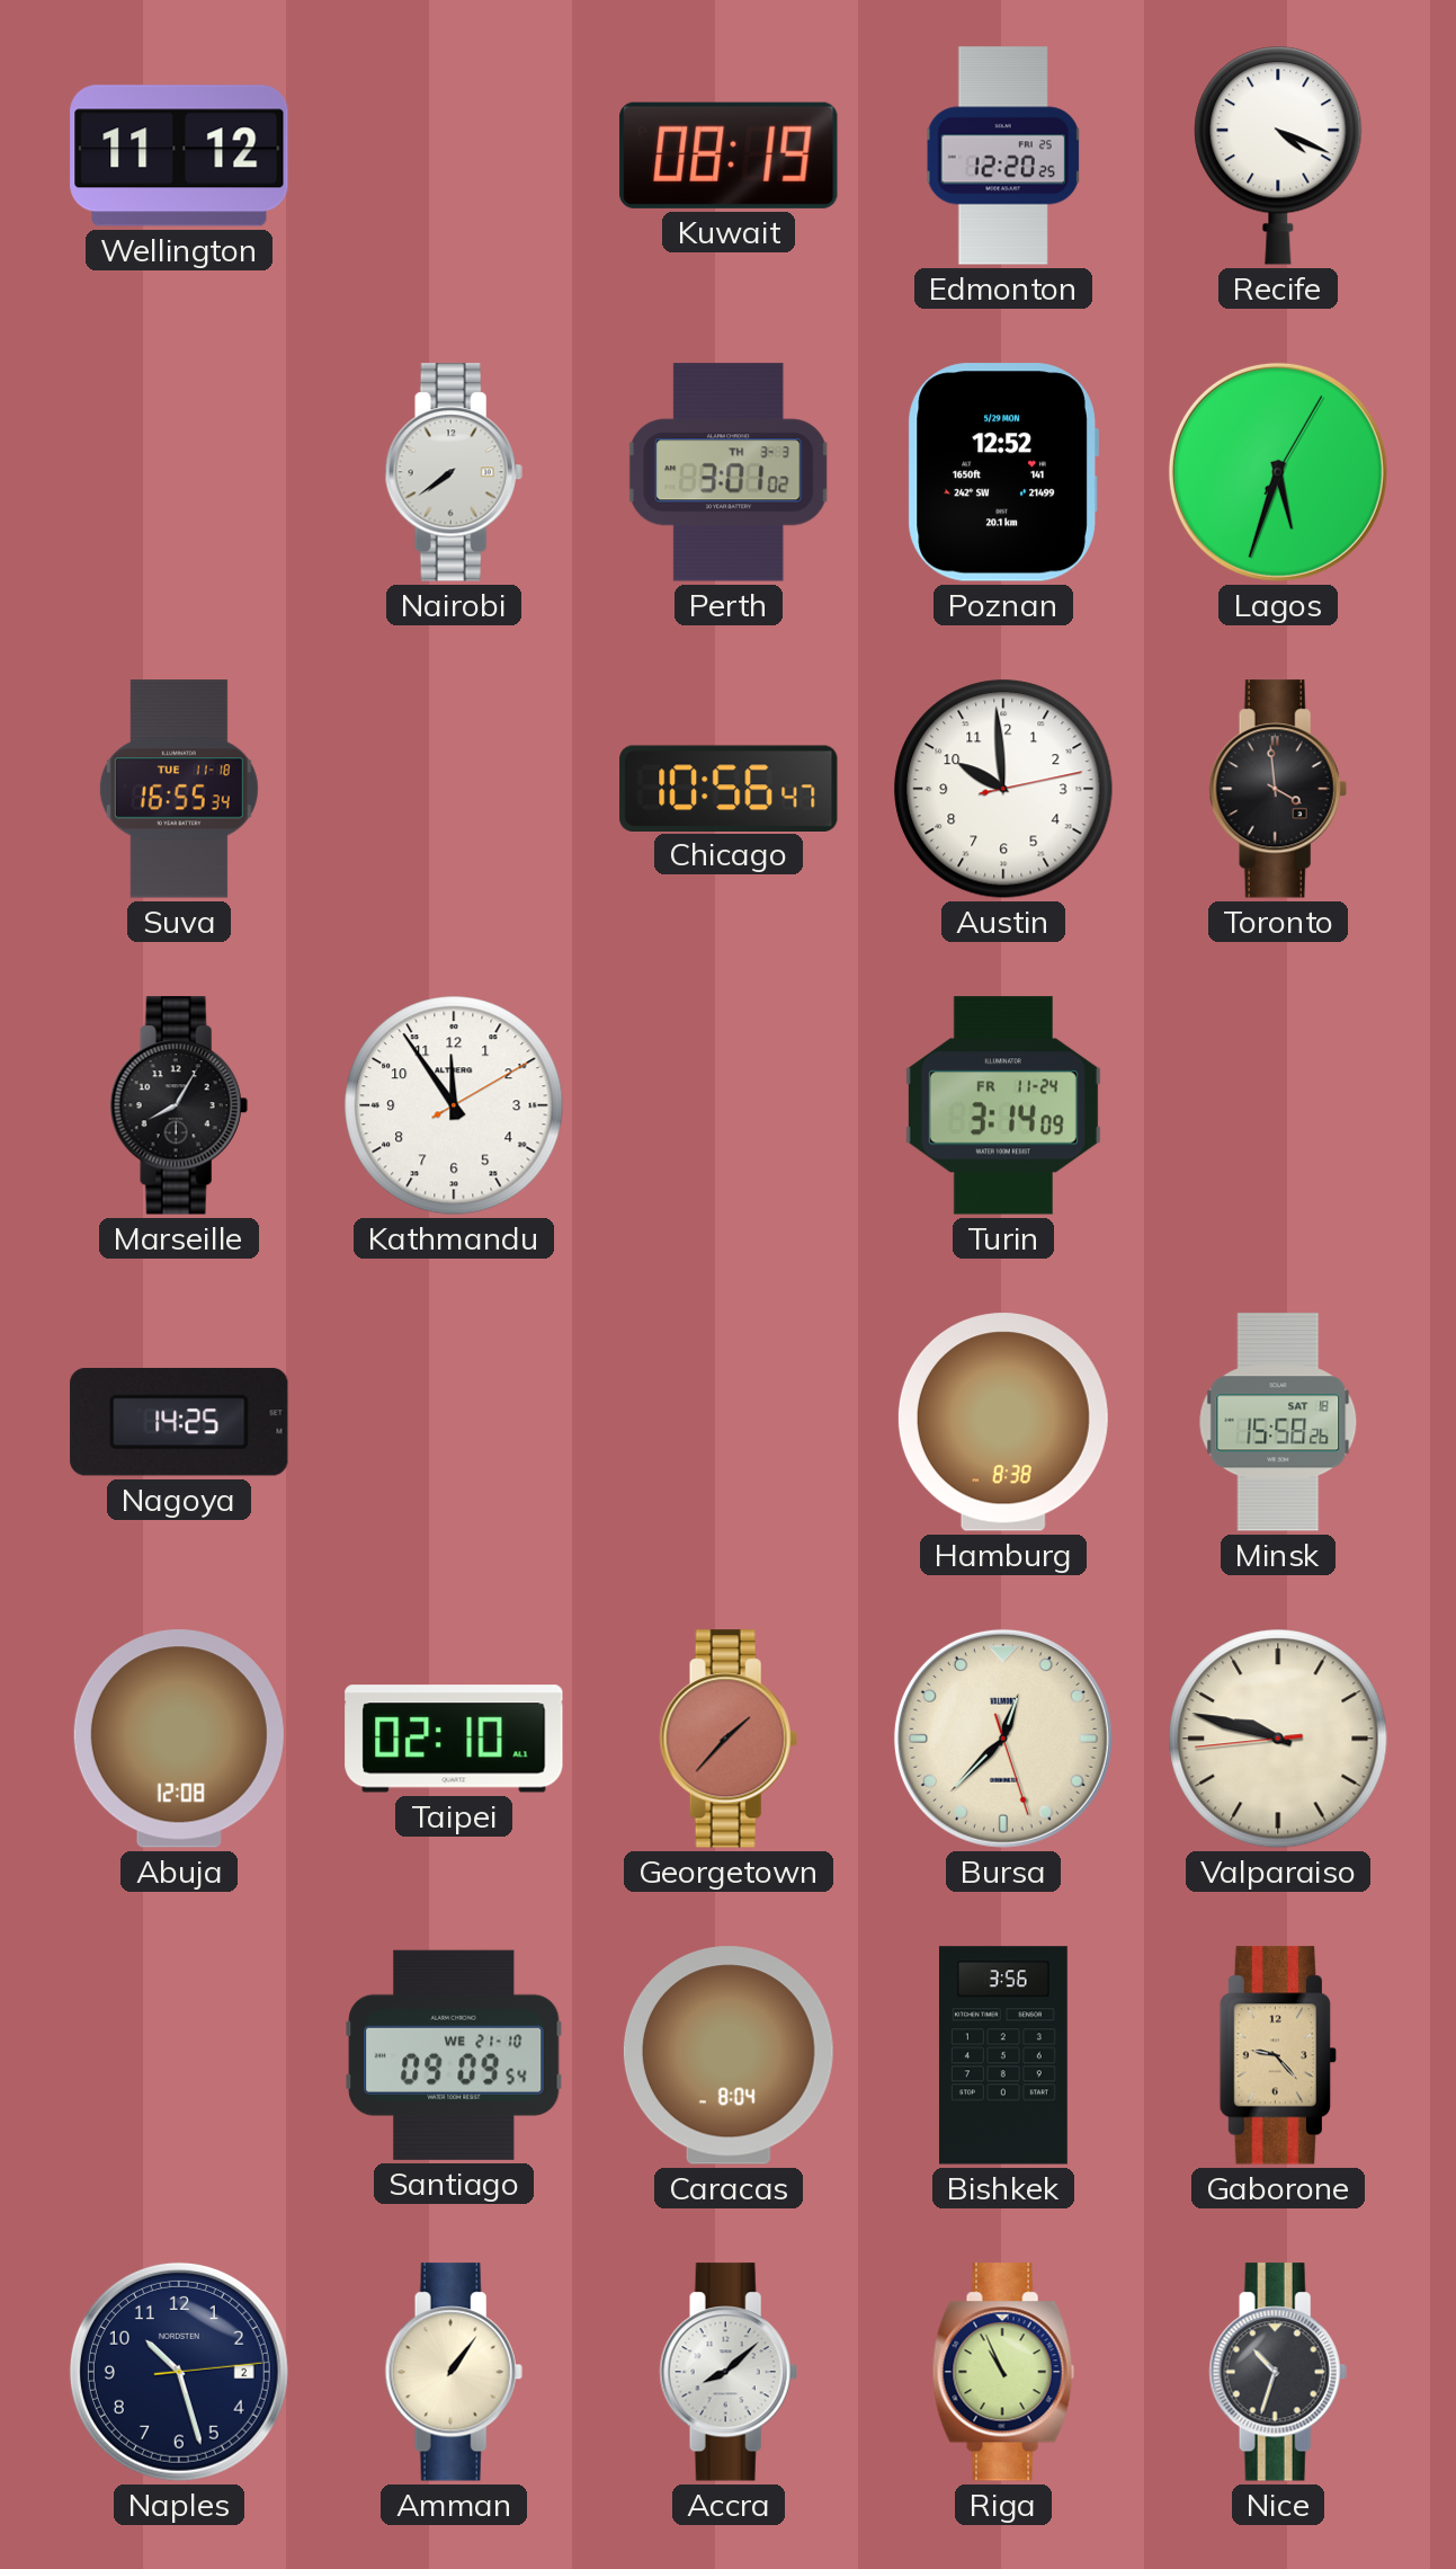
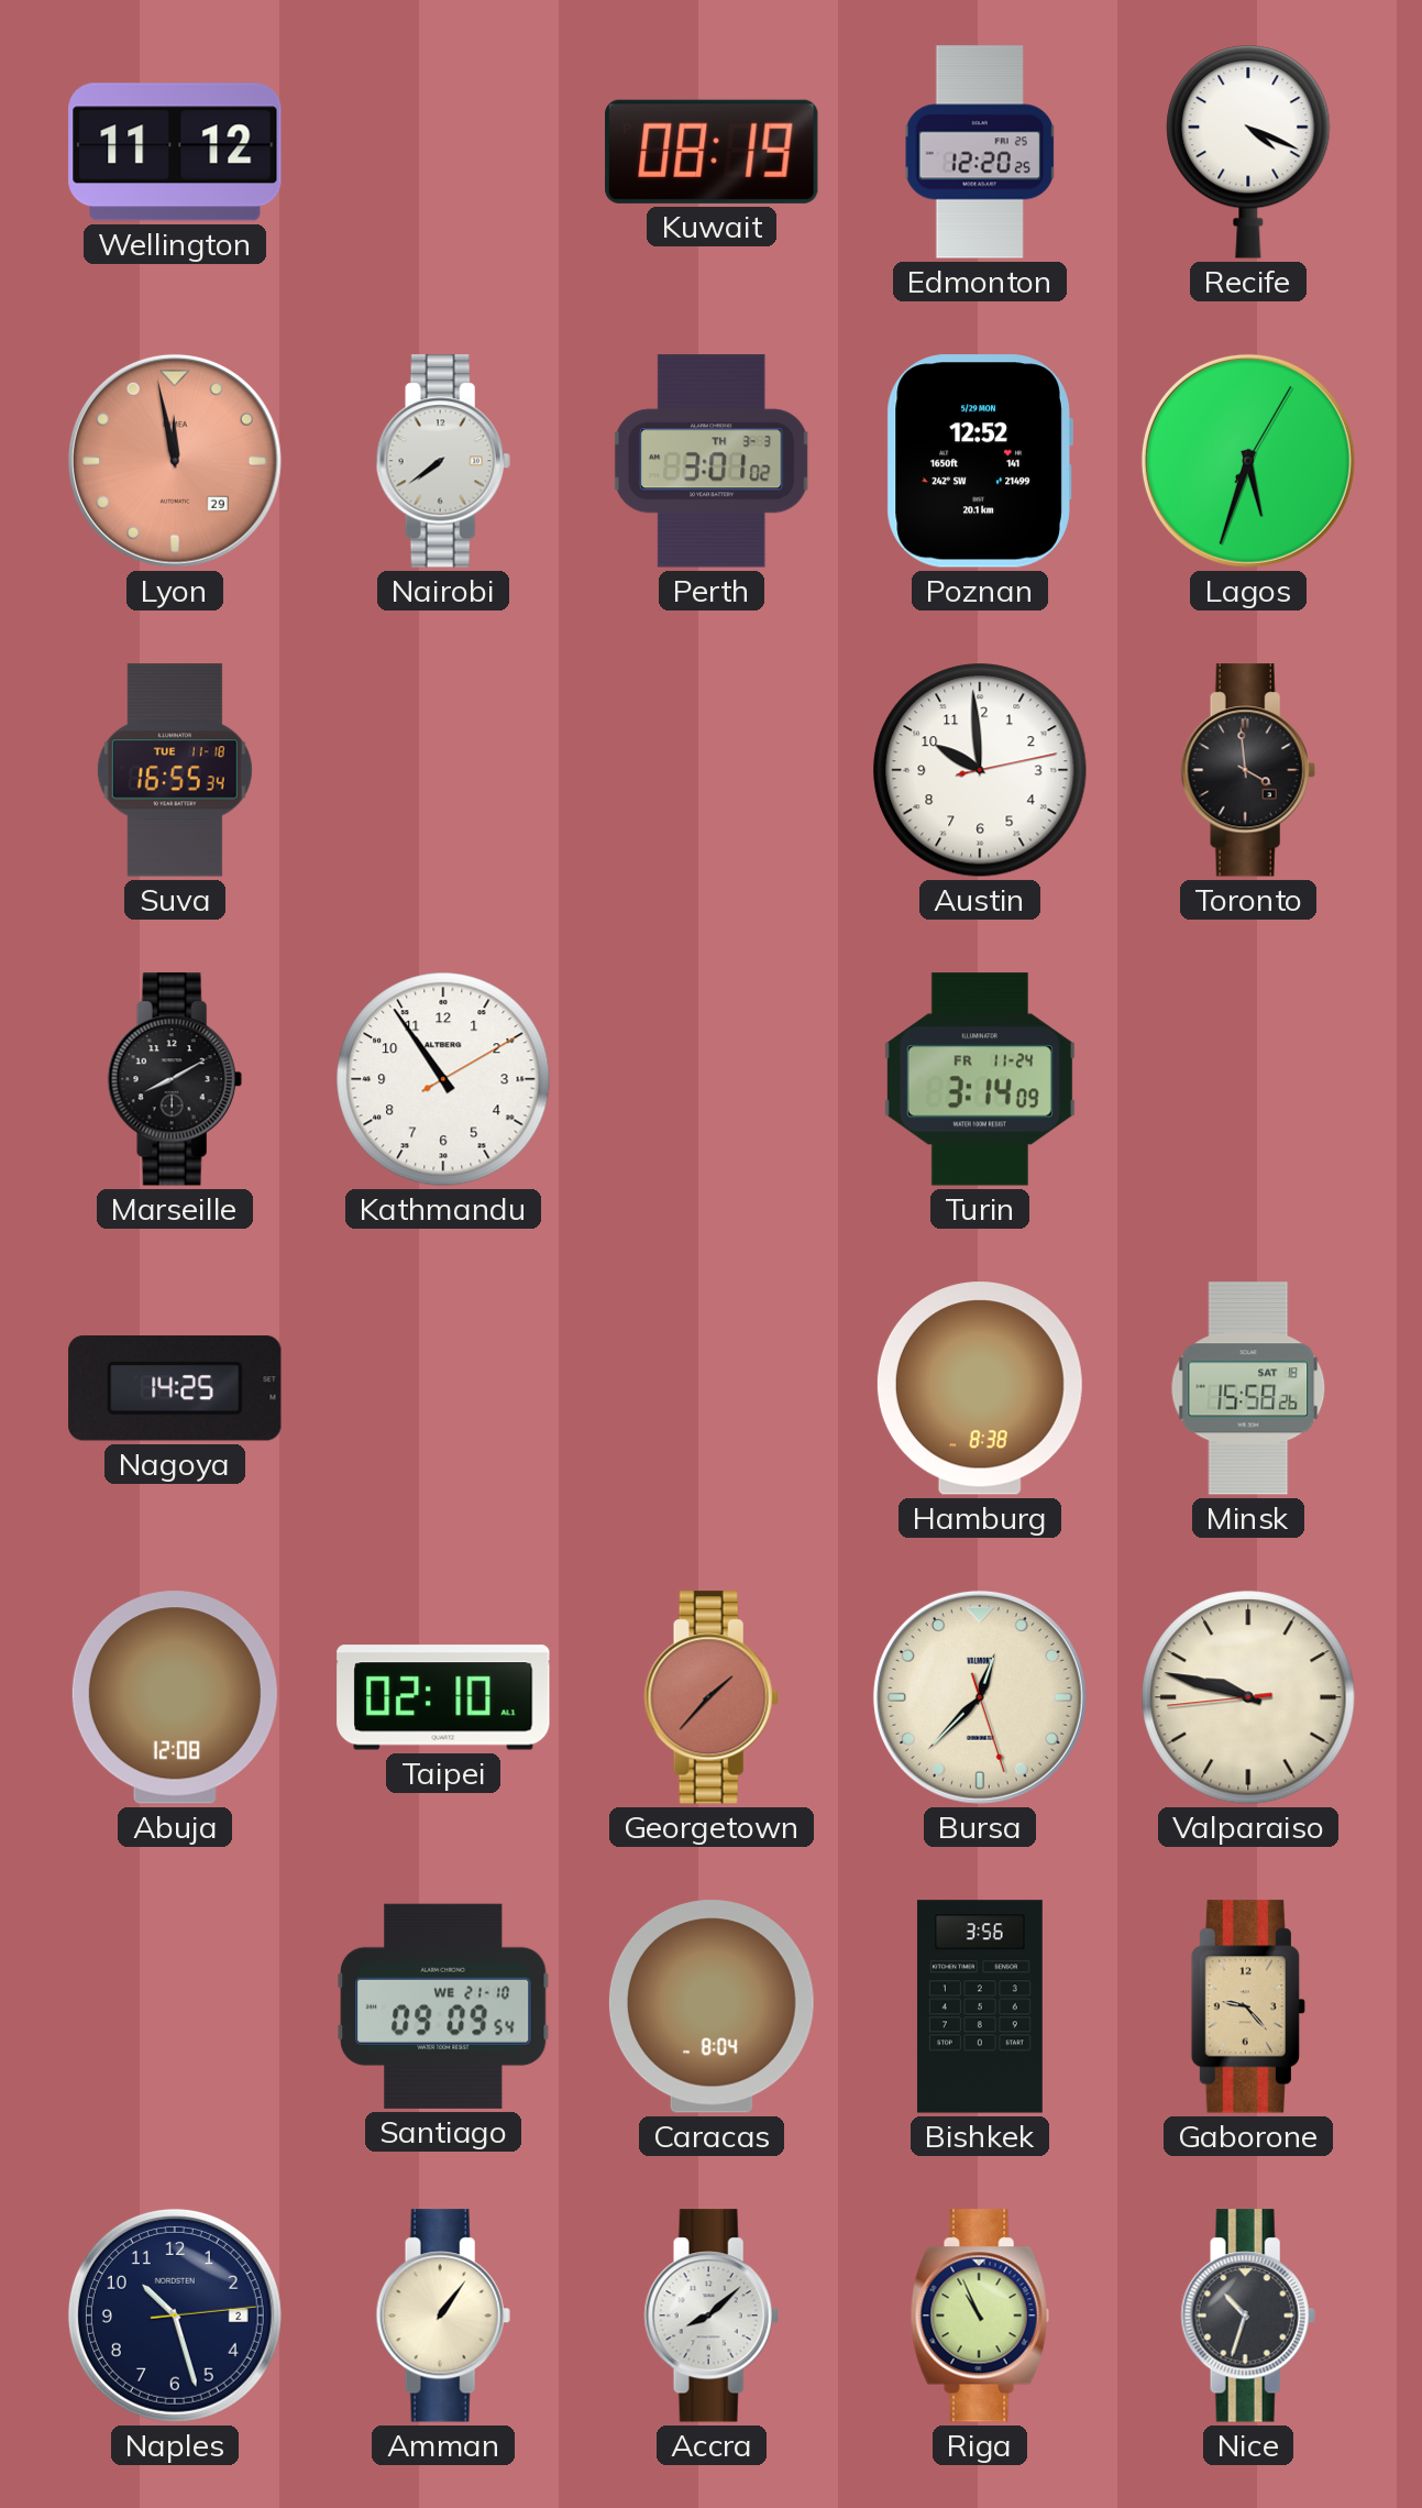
Lyon: none -> 11:58 (175, 461)
Chicago: 10:56 -> none (729, 788)
Marseille: 8:05 -> 8:10 (175, 1079)
Kathmandu: 11:54 -> 10:54 (443, 1079)
